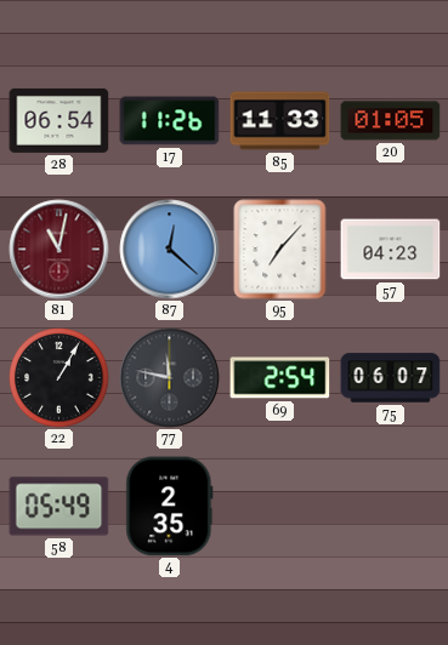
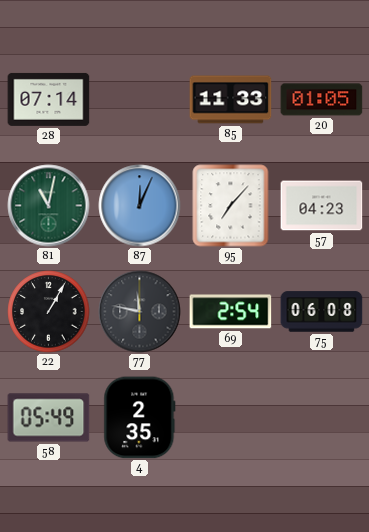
28: 06:54 -> 07:14 (49, 99)
17: 11:26 -> none (170, 121)
81 dial: burgundy -> green (49, 206)
87: 12:22 -> 12:04 (140, 206)
75: 06:07 -> 06:08 (322, 312)
